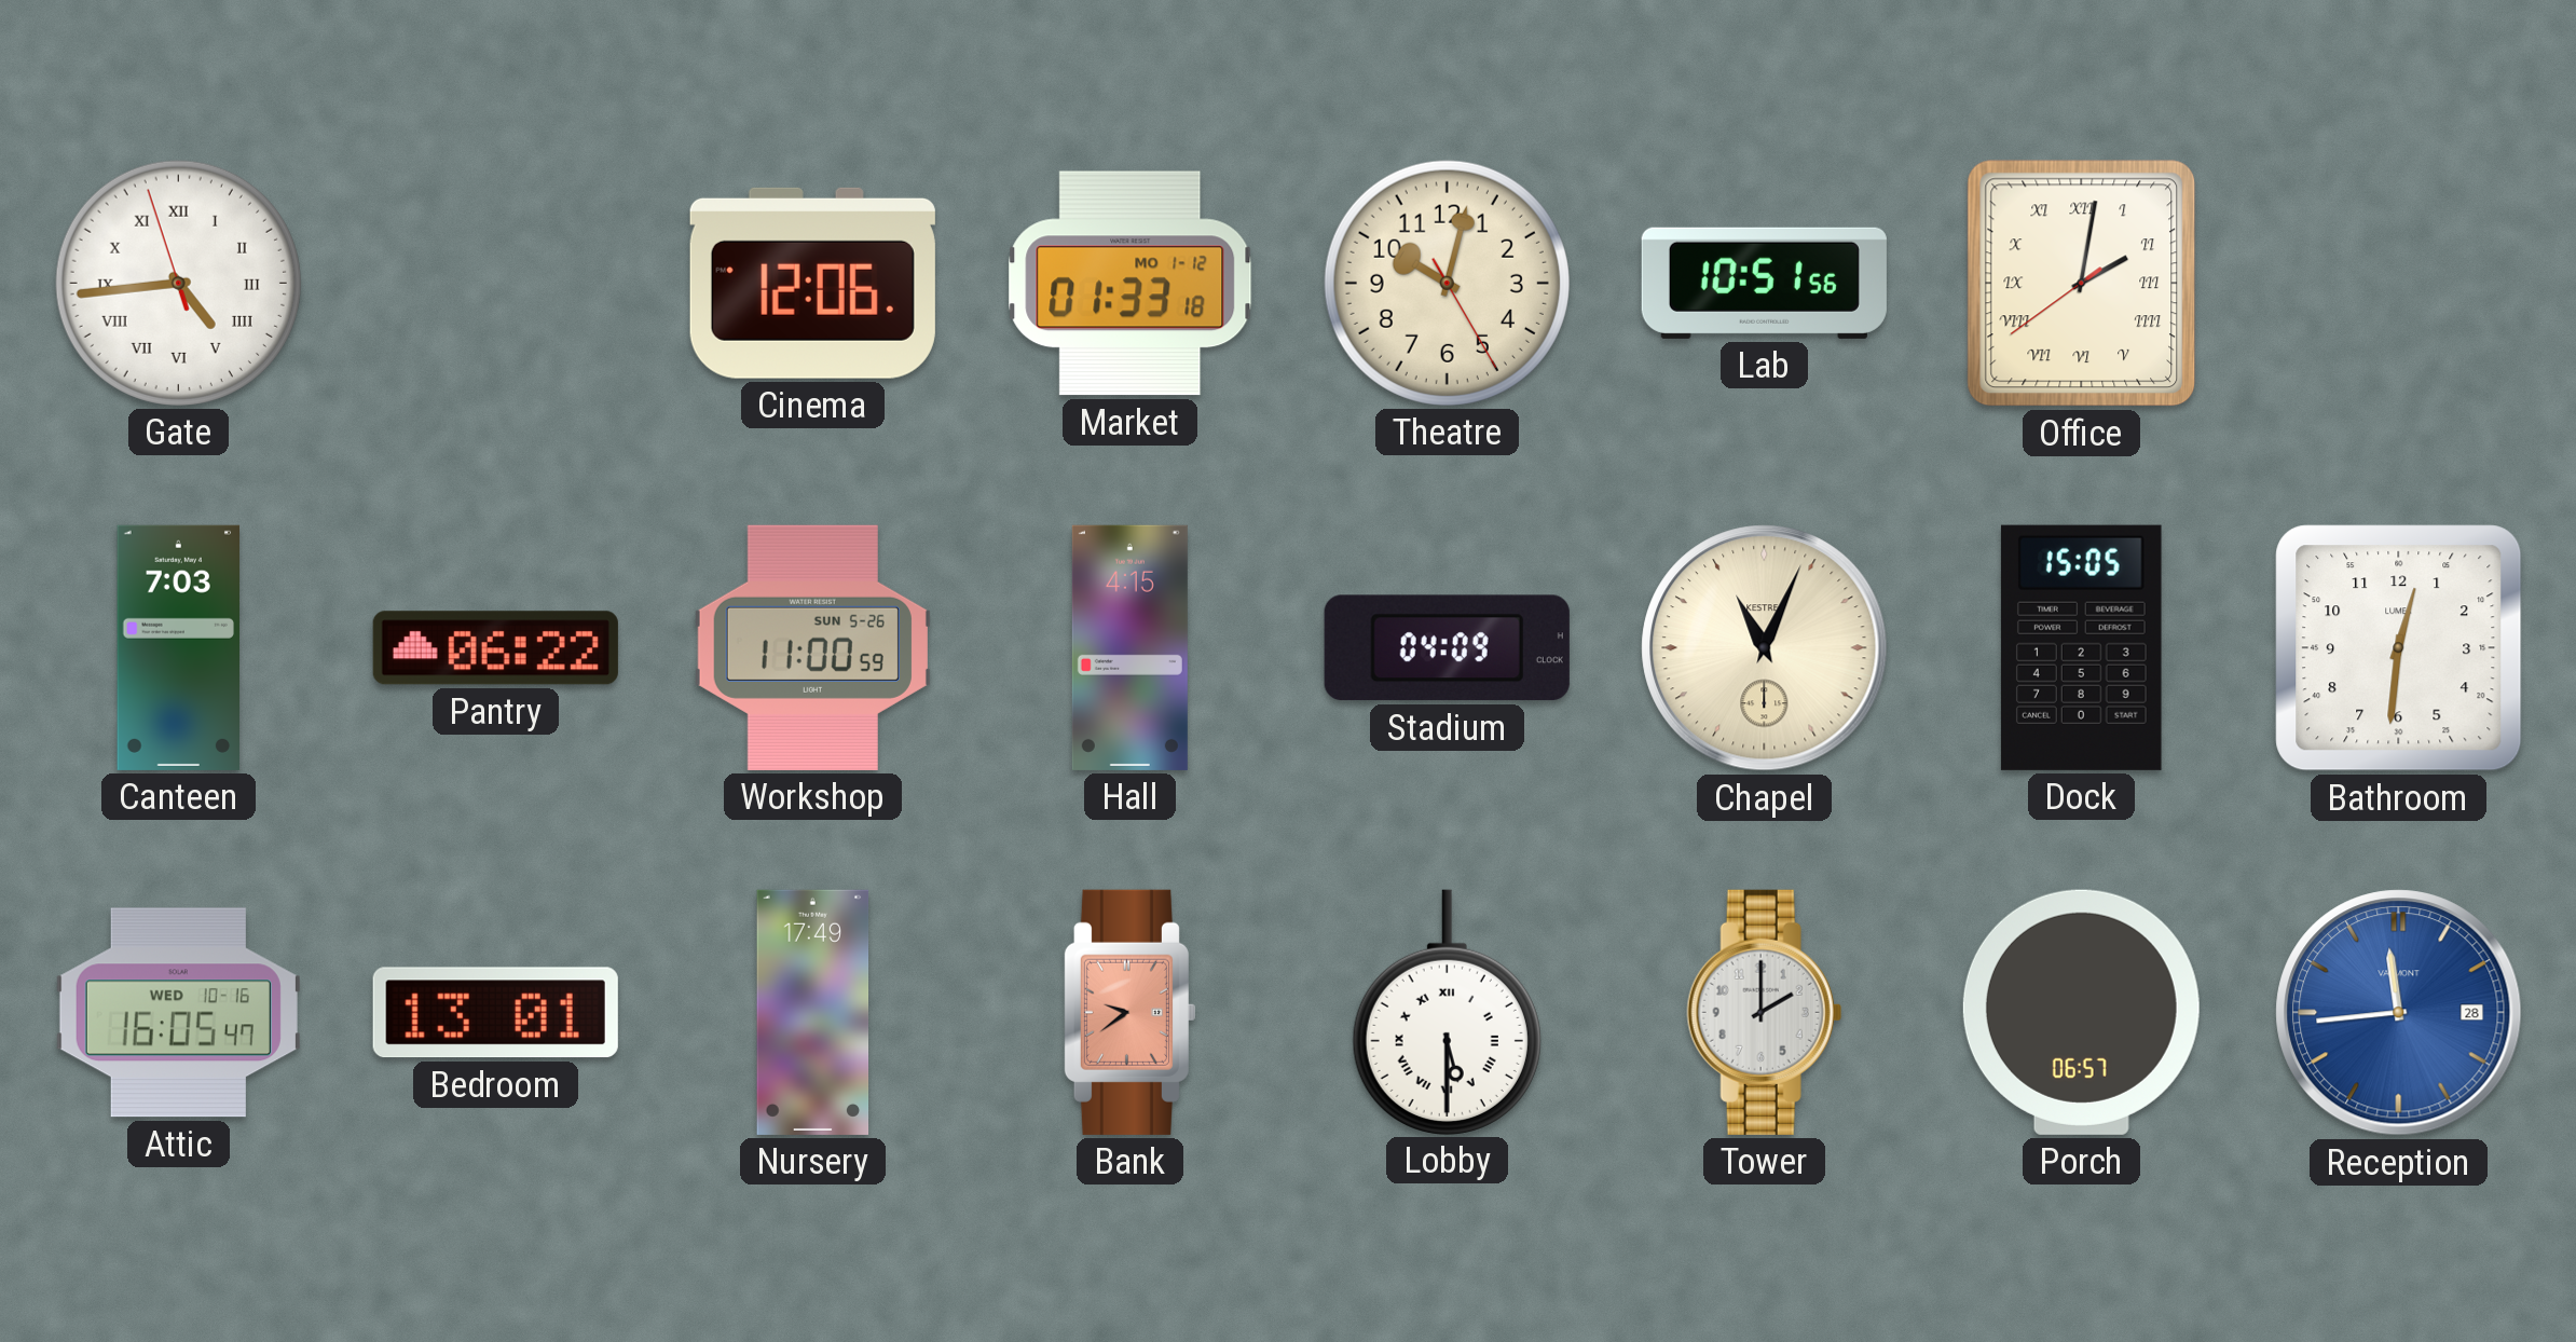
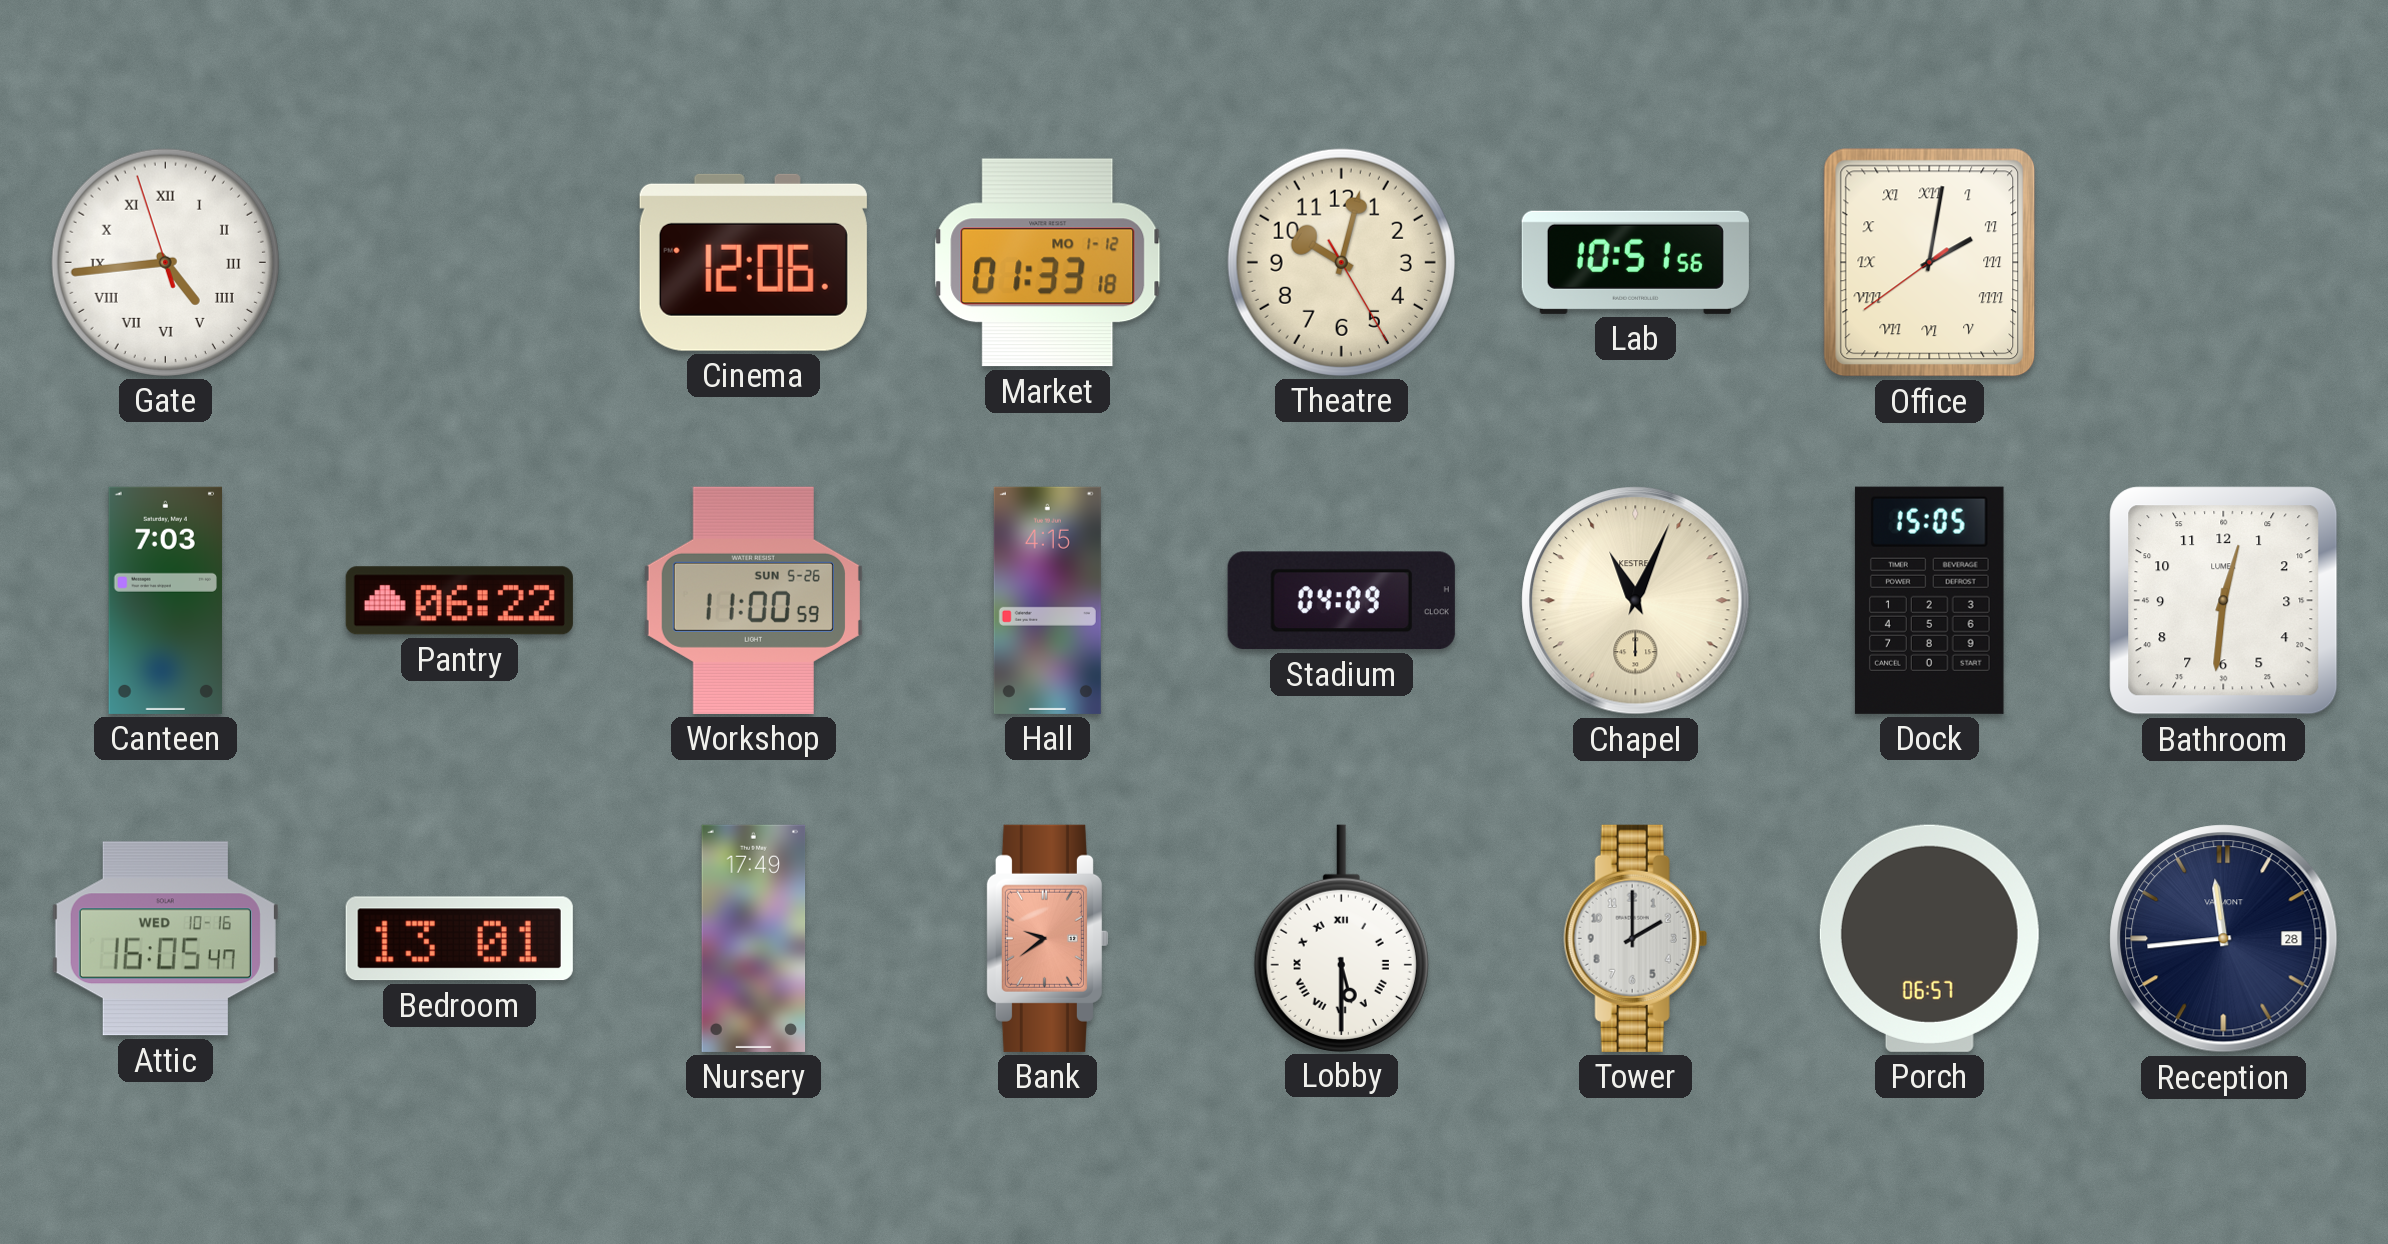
Reception dial: blue -> navy (2224, 939)
